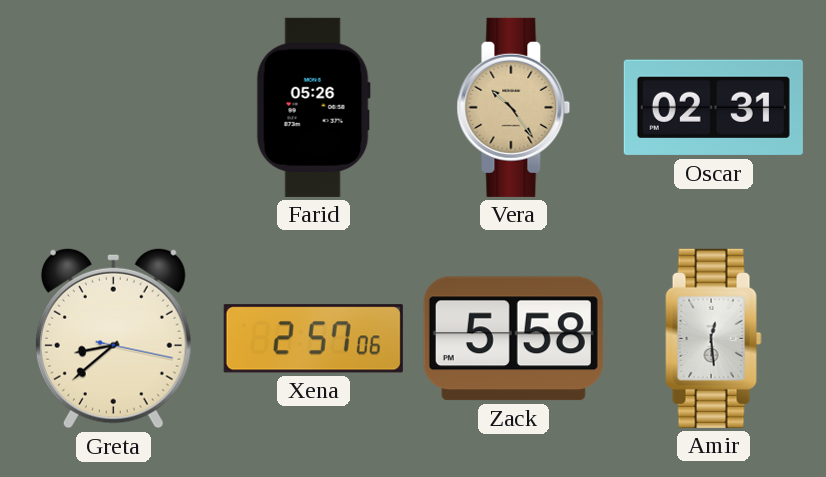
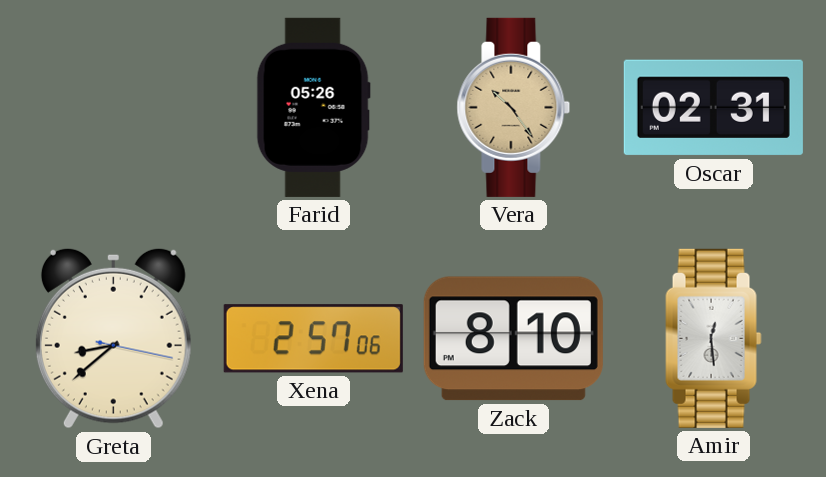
Zack: 5:58 -> 8:10 (513, 339)
